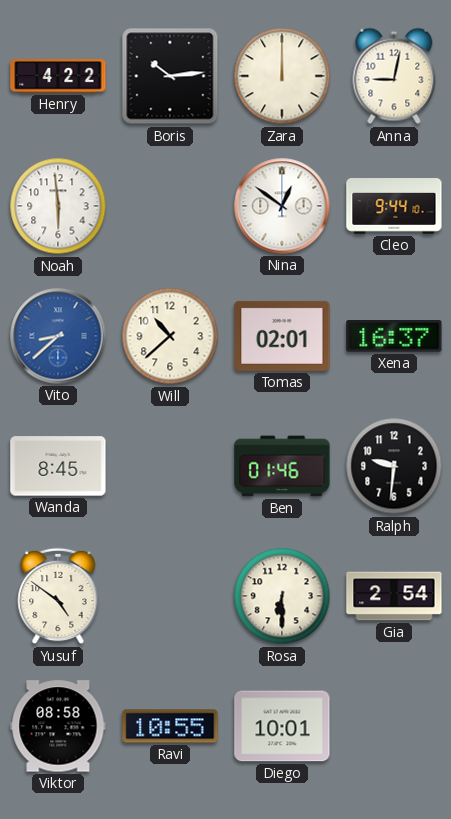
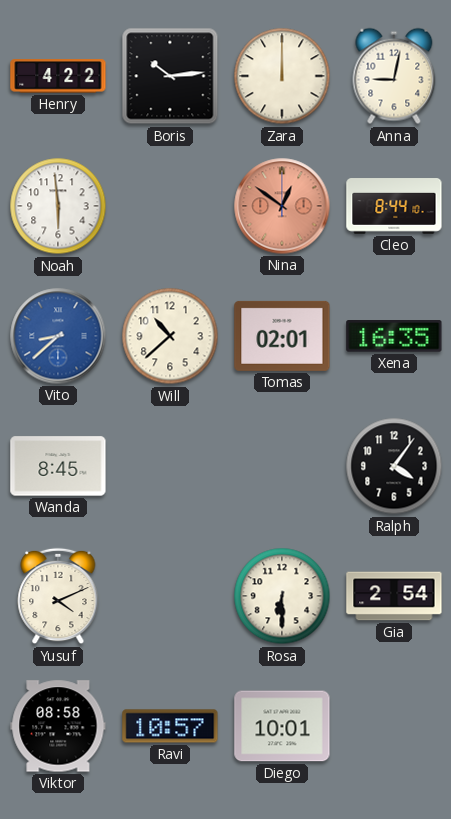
Nina dial: white -> salmon (282, 206)
Cleo: 9:44 -> 8:44 (394, 206)
Xena: 16:37 -> 16:35 (394, 336)
Ben: 01:46 -> none (282, 466)
Ralph: 9:31 -> 4:06 (394, 466)
Yusuf: 4:51 -> 4:11 (58, 596)
Ravi: 10:55 -> 10:57 (170, 726)
